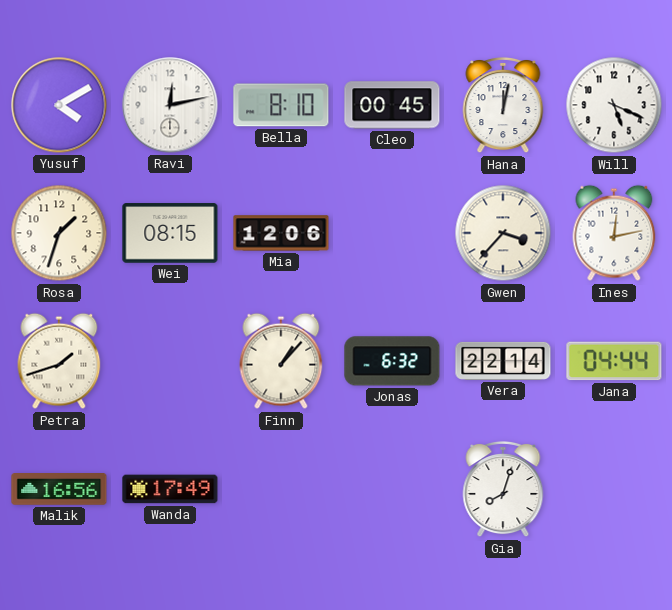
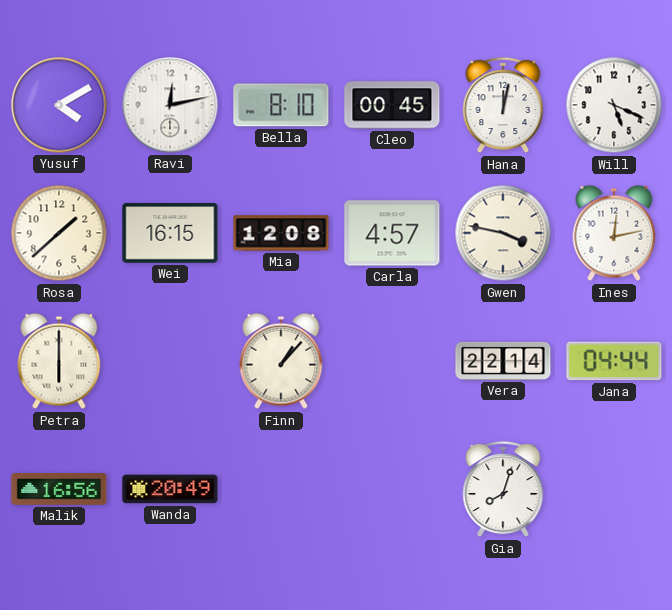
Rosa: 1:33 -> 1:38 (59, 233)
Wei: 08:15 -> 16:15 (170, 233)
Mia: 12:06 -> 12:08 (281, 233)
Carla: none -> 4:57 (392, 233)
Gwen: 3:37 -> 3:47 (503, 233)
Petra: 1:42 -> 6:00 (59, 361)
Jonas: 6:32 -> none (392, 361)
Wanda: 17:49 -> 20:49 (170, 489)
